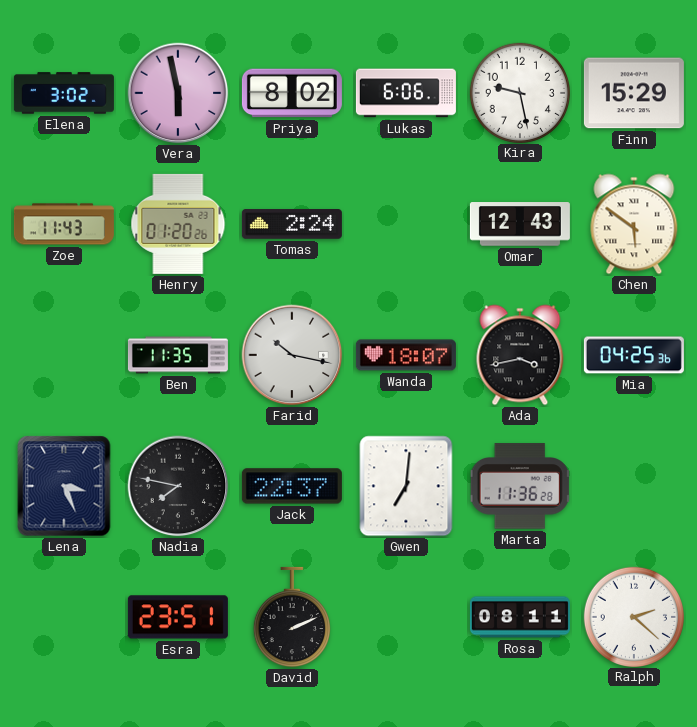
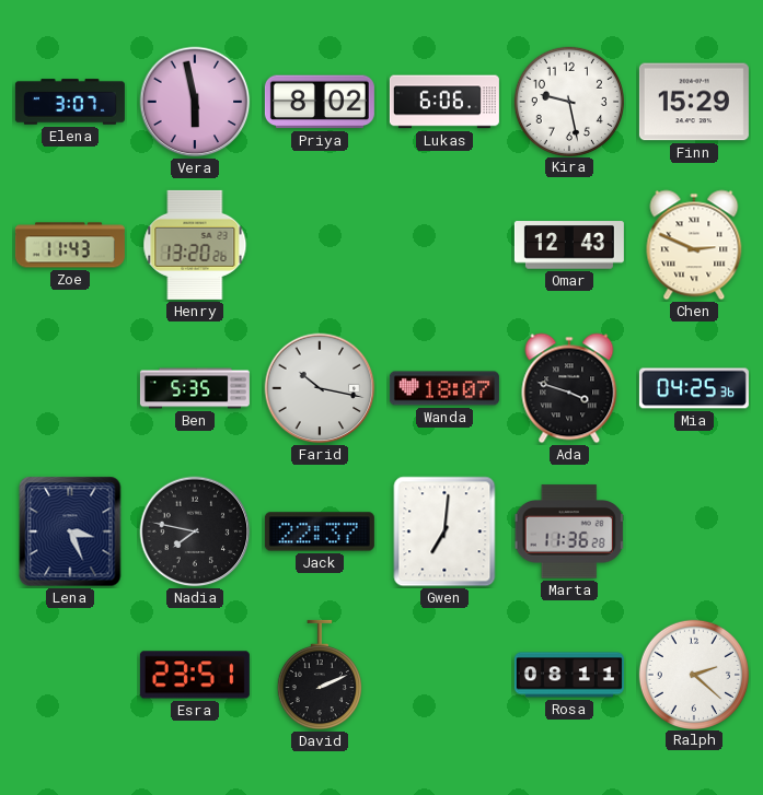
Elena: 3:02 -> 3:07 (70, 102)
Henry: 01:20 -> 13:20 (195, 245)
Tomas: 2:24 -> none (292, 224)
Chen: 5:51 -> 2:49 (694, 245)
Ben: 11:35 -> 5:35 (195, 388)
Ada: 3:43 -> 3:48 (569, 388)
